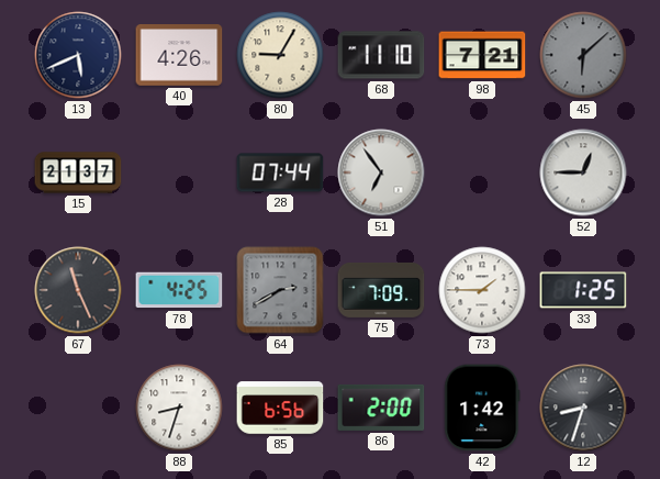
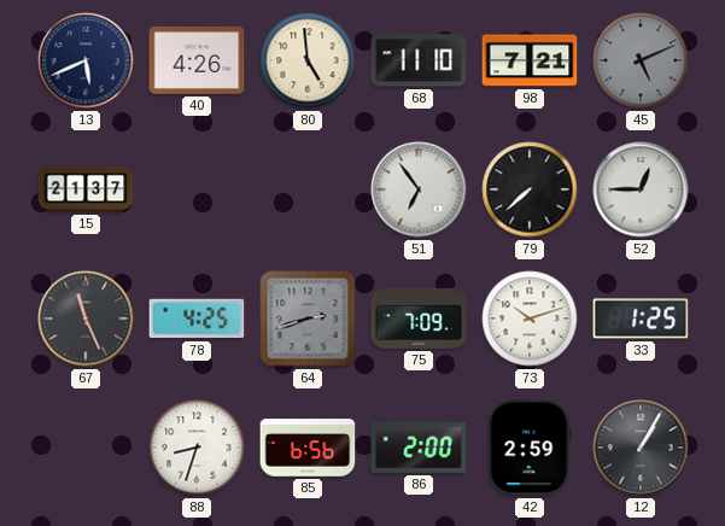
80: 9:05 -> 4:59 (308, 60)
45: 6:08 -> 5:11 (641, 60)
28: 07:44 -> none (280, 172)
79: none -> 7:38 (530, 189)
64: 2:40 -> 2:42 (308, 318)
73: 1:45 -> 10:12 (530, 318)
42: 1:42 -> 2:59 (530, 448)
12: 8:33 -> 1:05 (641, 448)
